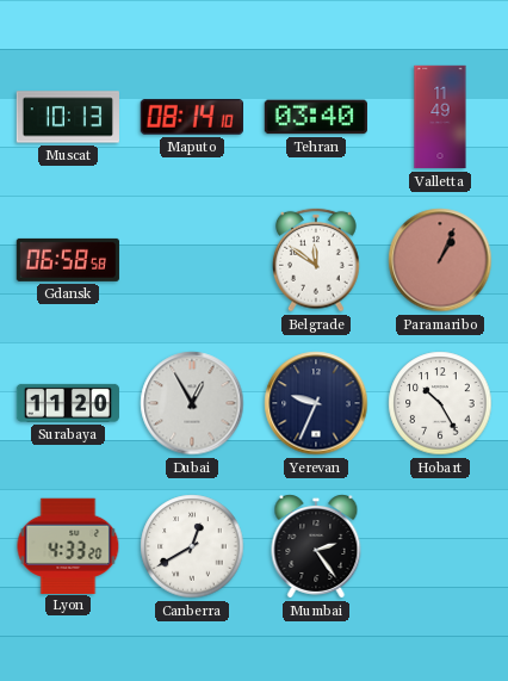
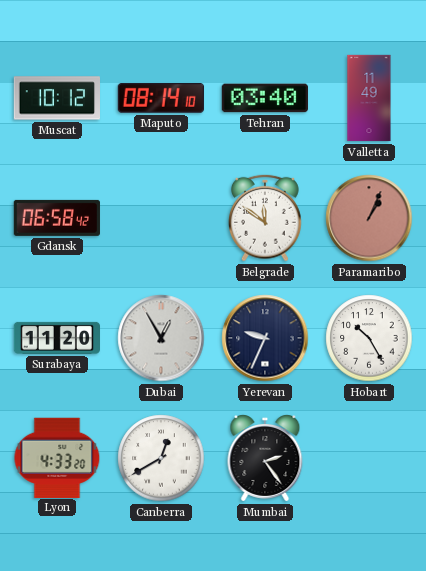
Muscat: 10:13 -> 10:12 (56, 98)
Gdansk: 06:58:58 -> 06:58:42 (57, 218)
